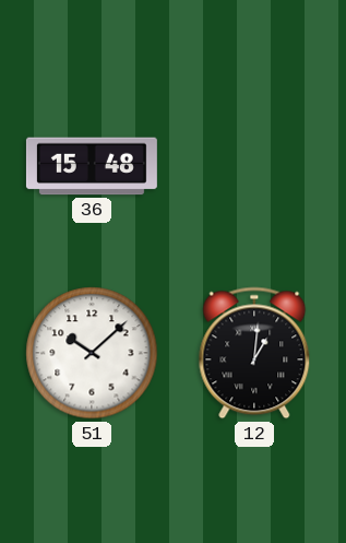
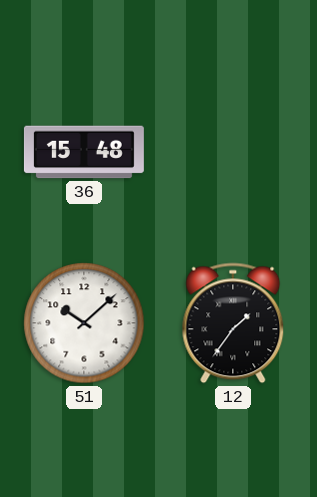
12: 1:01 -> 1:36 (233, 323)
